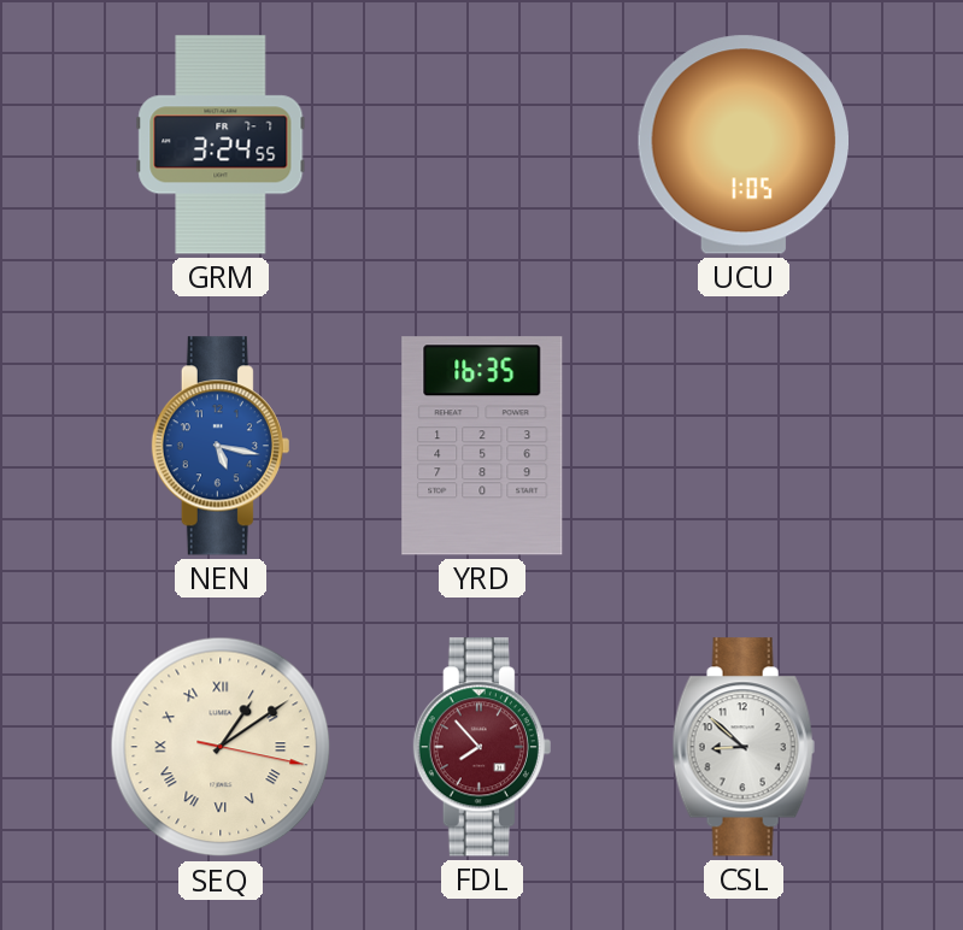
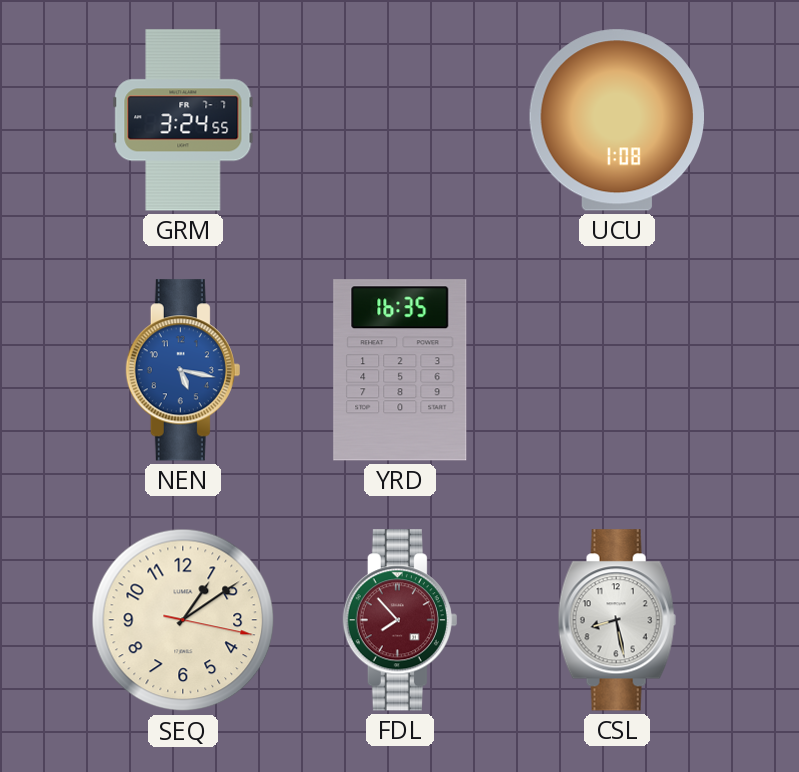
UCU: 1:05 -> 1:08 (616, 120)
SEQ numerals: Roman -> Arabic (183, 620)
CSL: 8:52 -> 8:28 (617, 620)
